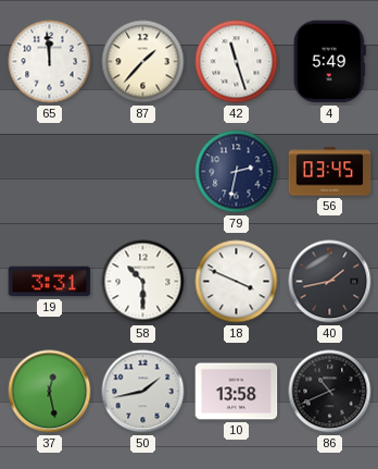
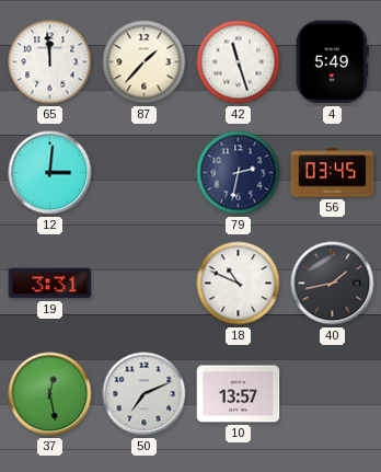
12: none -> 3:01 (50, 173)
58: 10:30 -> none (143, 282)
18: 3:49 -> 10:49 (239, 284)
50: 1:43 -> 7:11 (145, 394)
10: 13:58 -> 13:57 (239, 394)
86: 10:41 -> none (330, 392)
